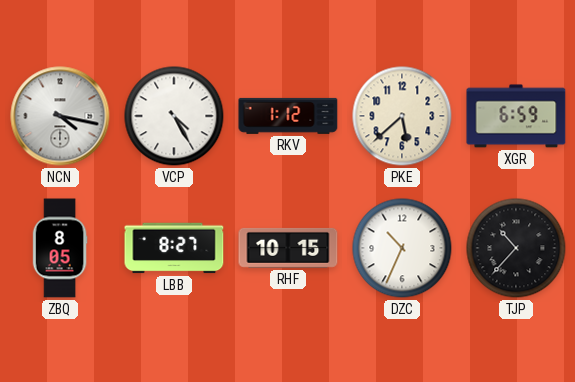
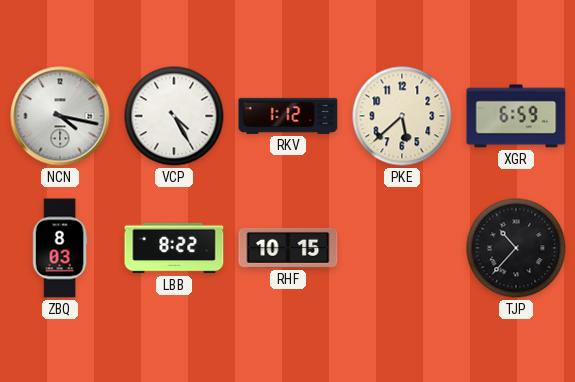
ZBQ: 8:05 -> 8:03 (60, 248)
LBB: 8:27 -> 8:22 (174, 248)
DZC: 10:34 -> none (402, 248)
